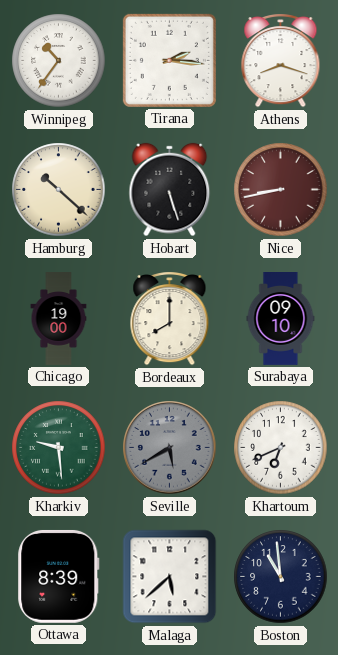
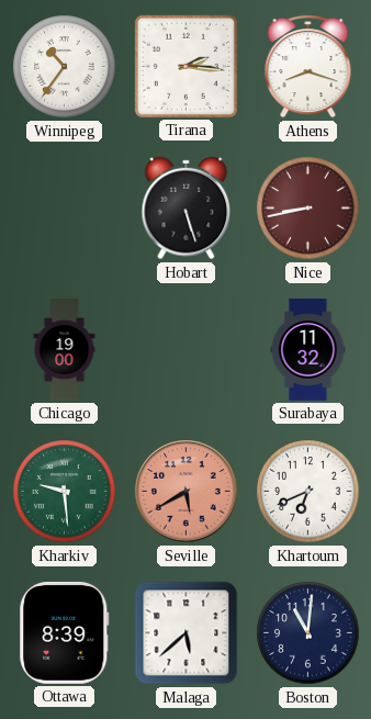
Hamburg: 10:22 -> none (59, 190)
Bordeaux: 8:00 -> none (170, 319)
Surabaya: 09:10 -> 11:32 (308, 350)
Seville dial: grey -> salmon (187, 492)
Boston: 10:59 -> 11:01 (308, 633)
